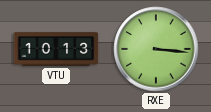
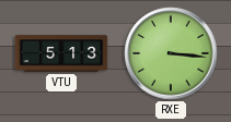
VTU: 10:13 -> 5:13 (61, 53)
